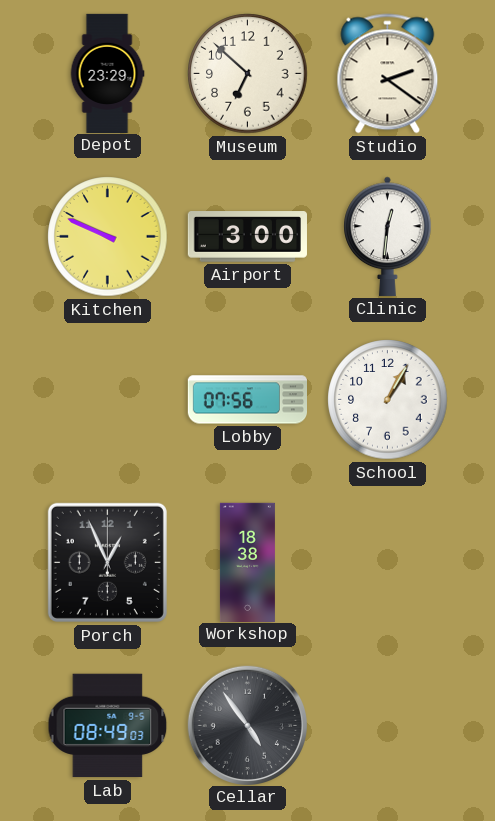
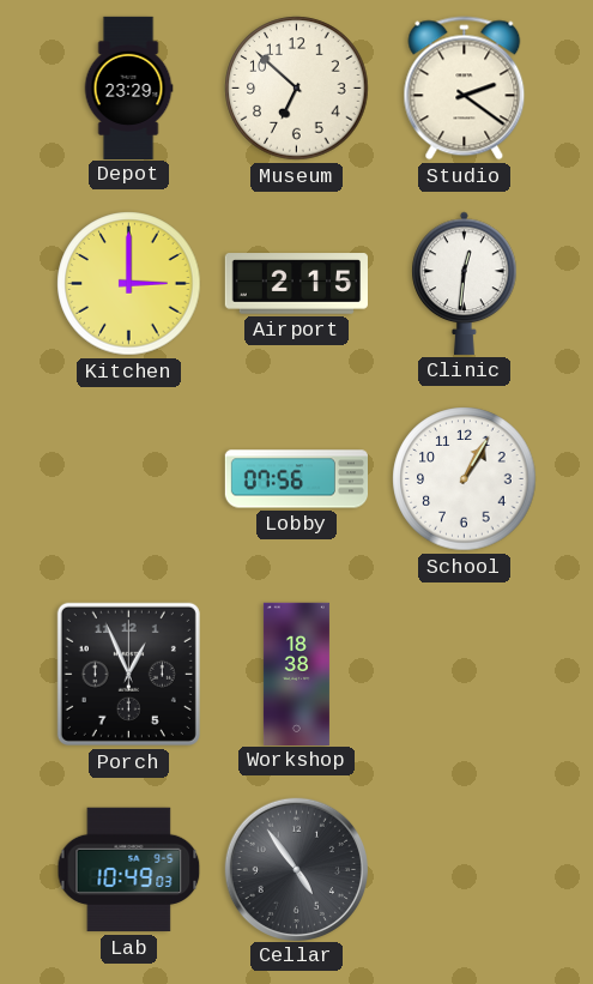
Kitchen: 9:49 -> 3:00 (129, 284)
Airport: 3:00 -> 2:15 (296, 284)
Lab: 08:49 -> 10:49 (129, 870)
